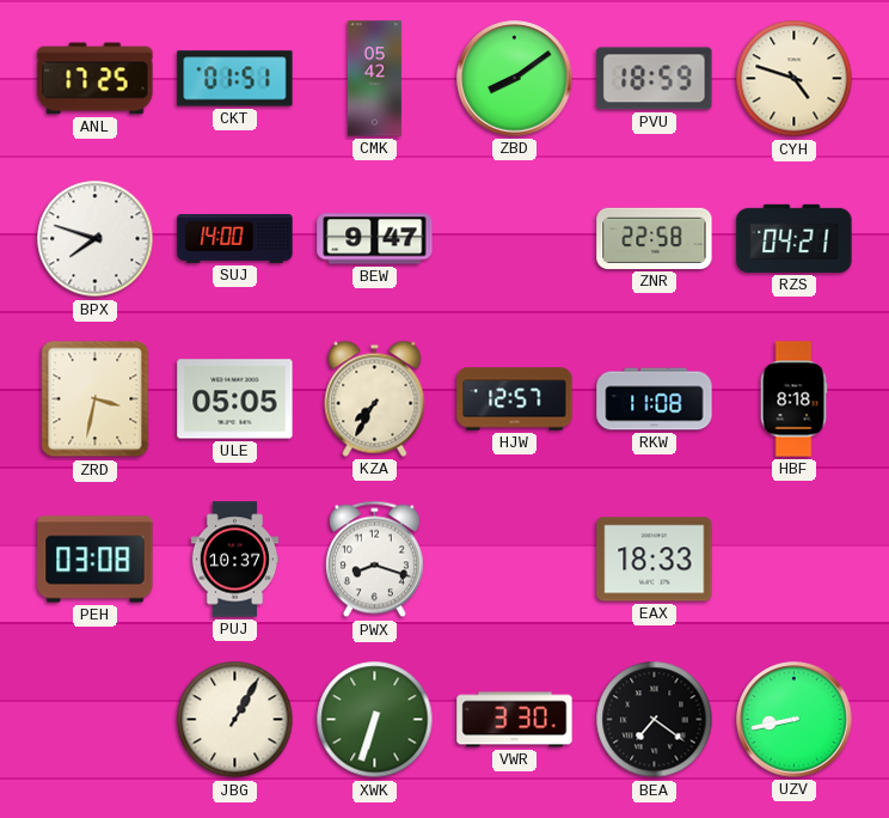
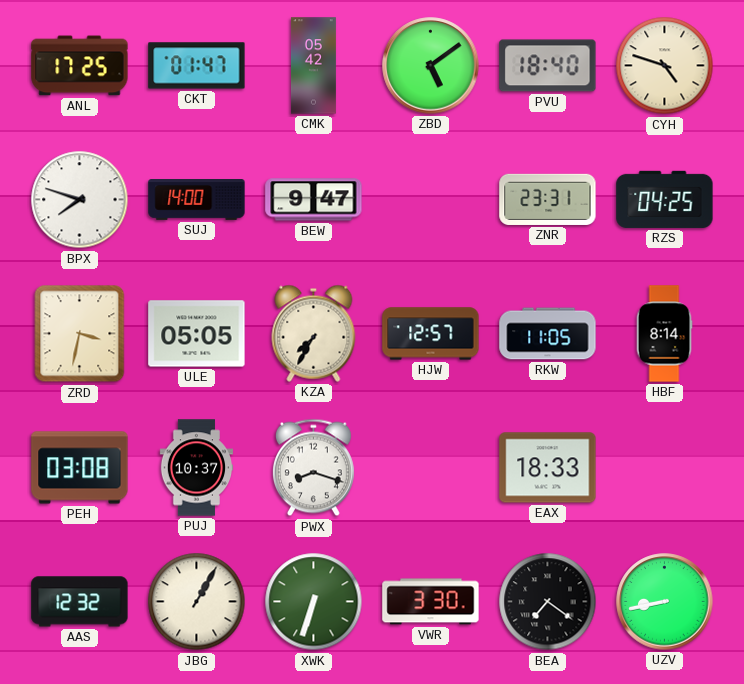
CKT: 01:51 -> 01:47 (197, 66)
ZBD: 8:09 -> 5:09 (431, 66)
PVU: 18:59 -> 18:40 (548, 66)
ZNR: 22:58 -> 23:31 (548, 199)
RZS: 04:21 -> 04:25 (665, 199)
RKW: 11:08 -> 11:05 (548, 334)
HBF: 8:18 -> 8:14 (664, 334)
AAS: none -> 12:32 (80, 602)
